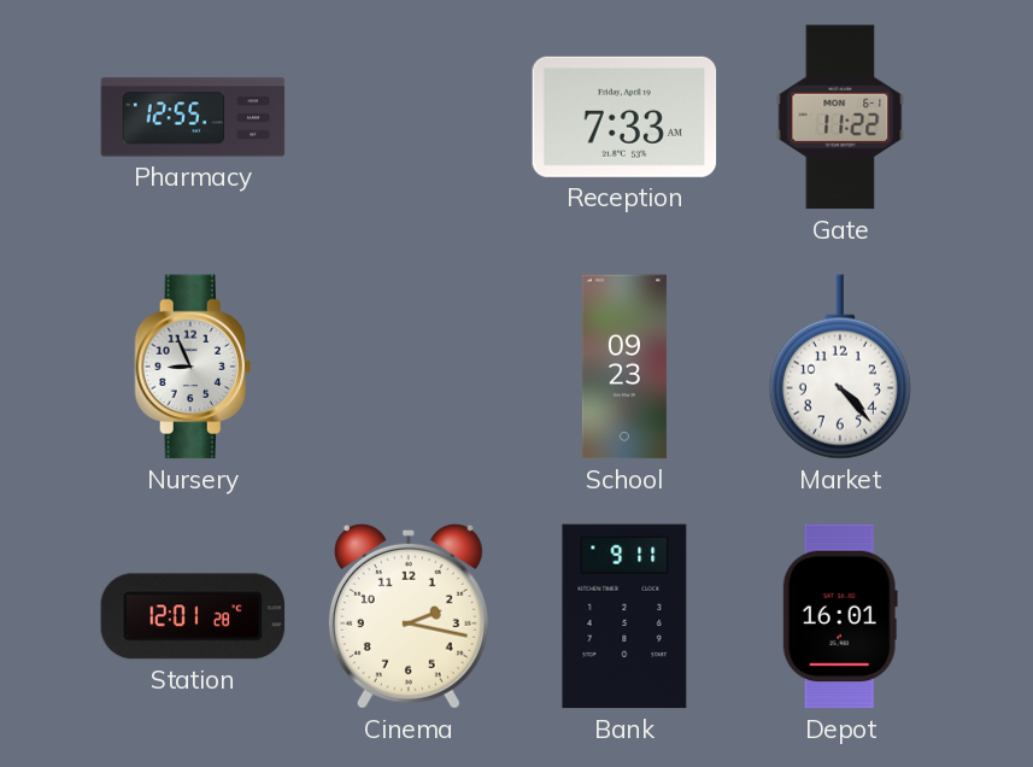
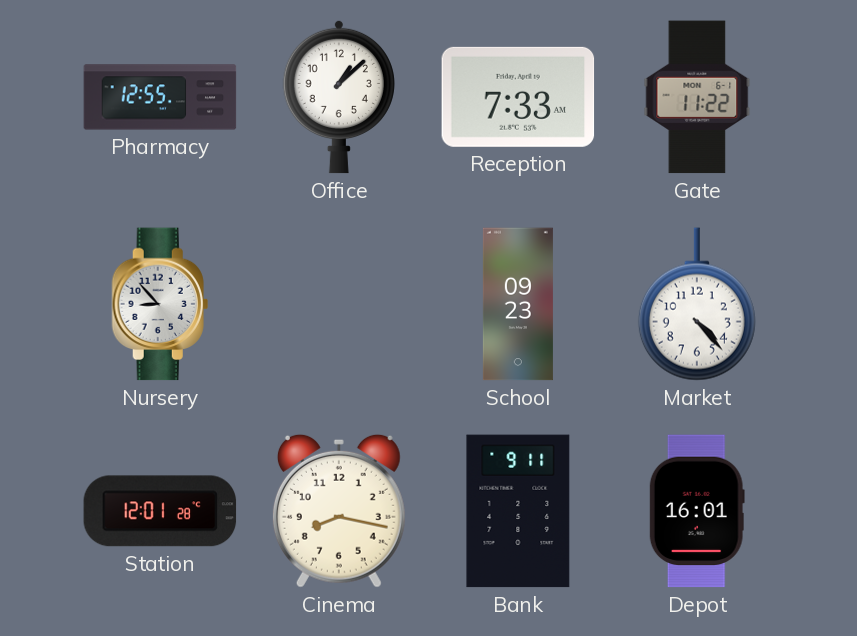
Office: none -> 1:08 (339, 97)
Nursery: 8:56 -> 8:53 (160, 304)
Cinema: 2:17 -> 8:17 (339, 511)
